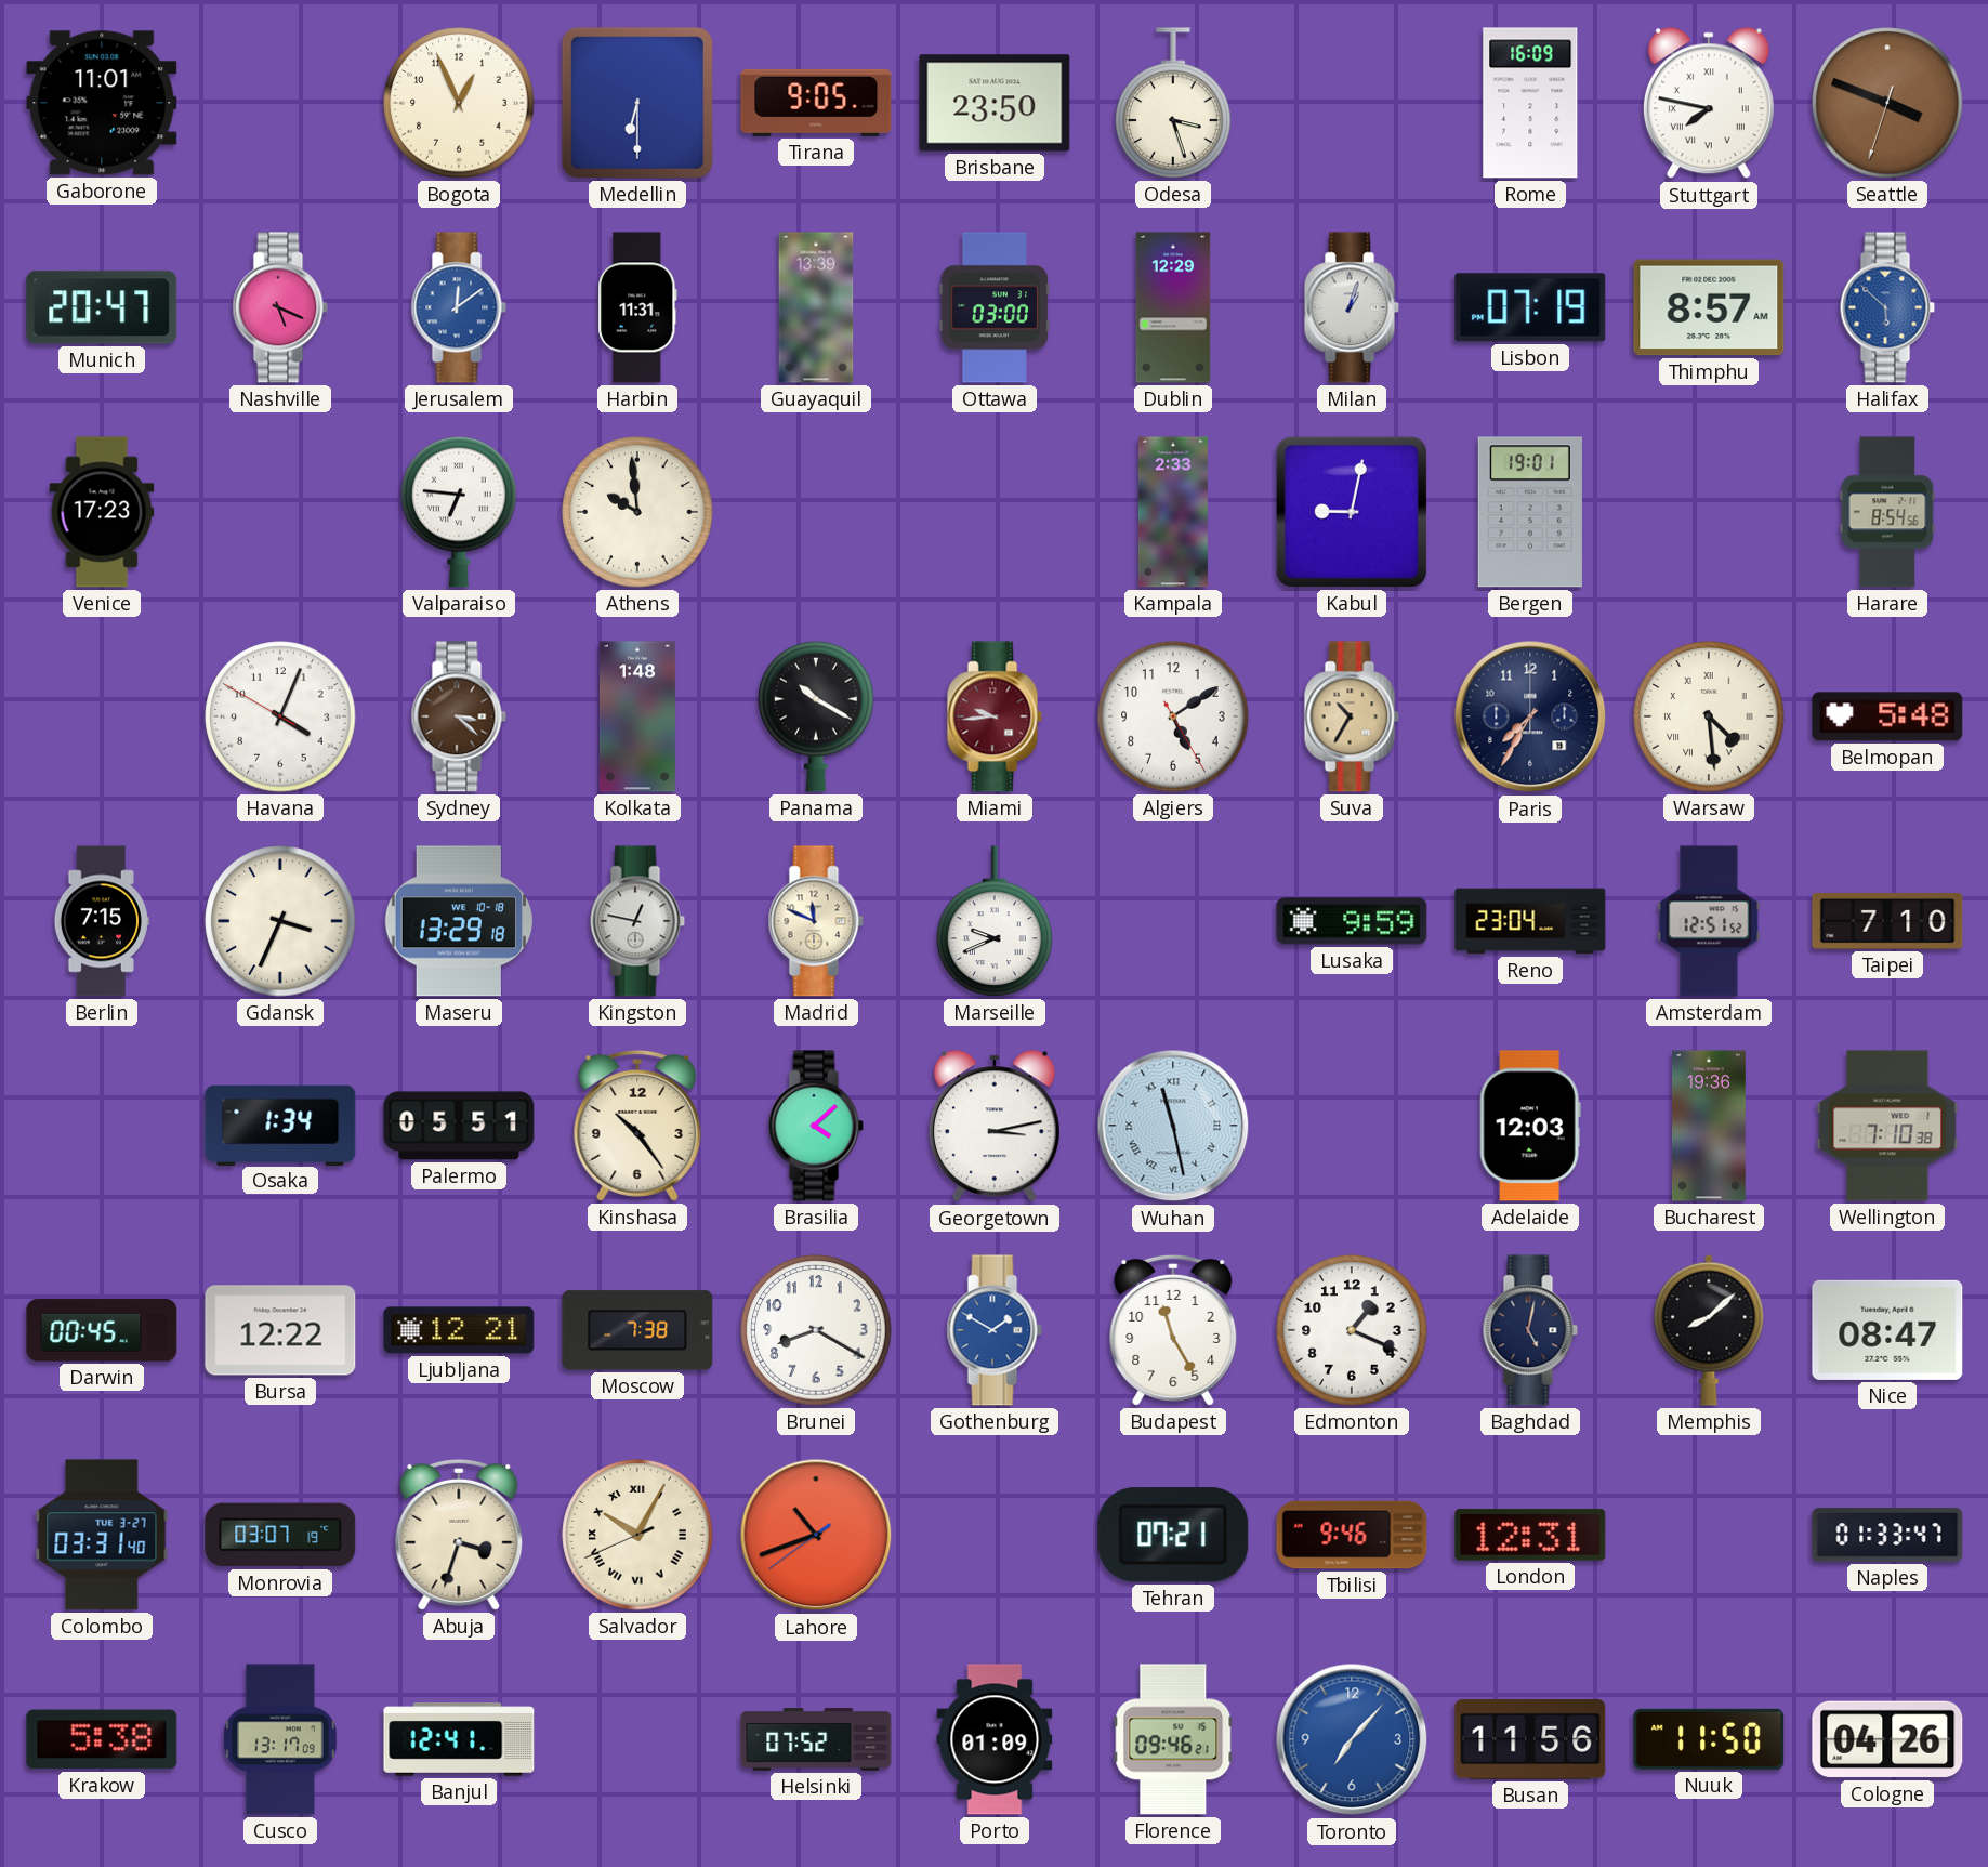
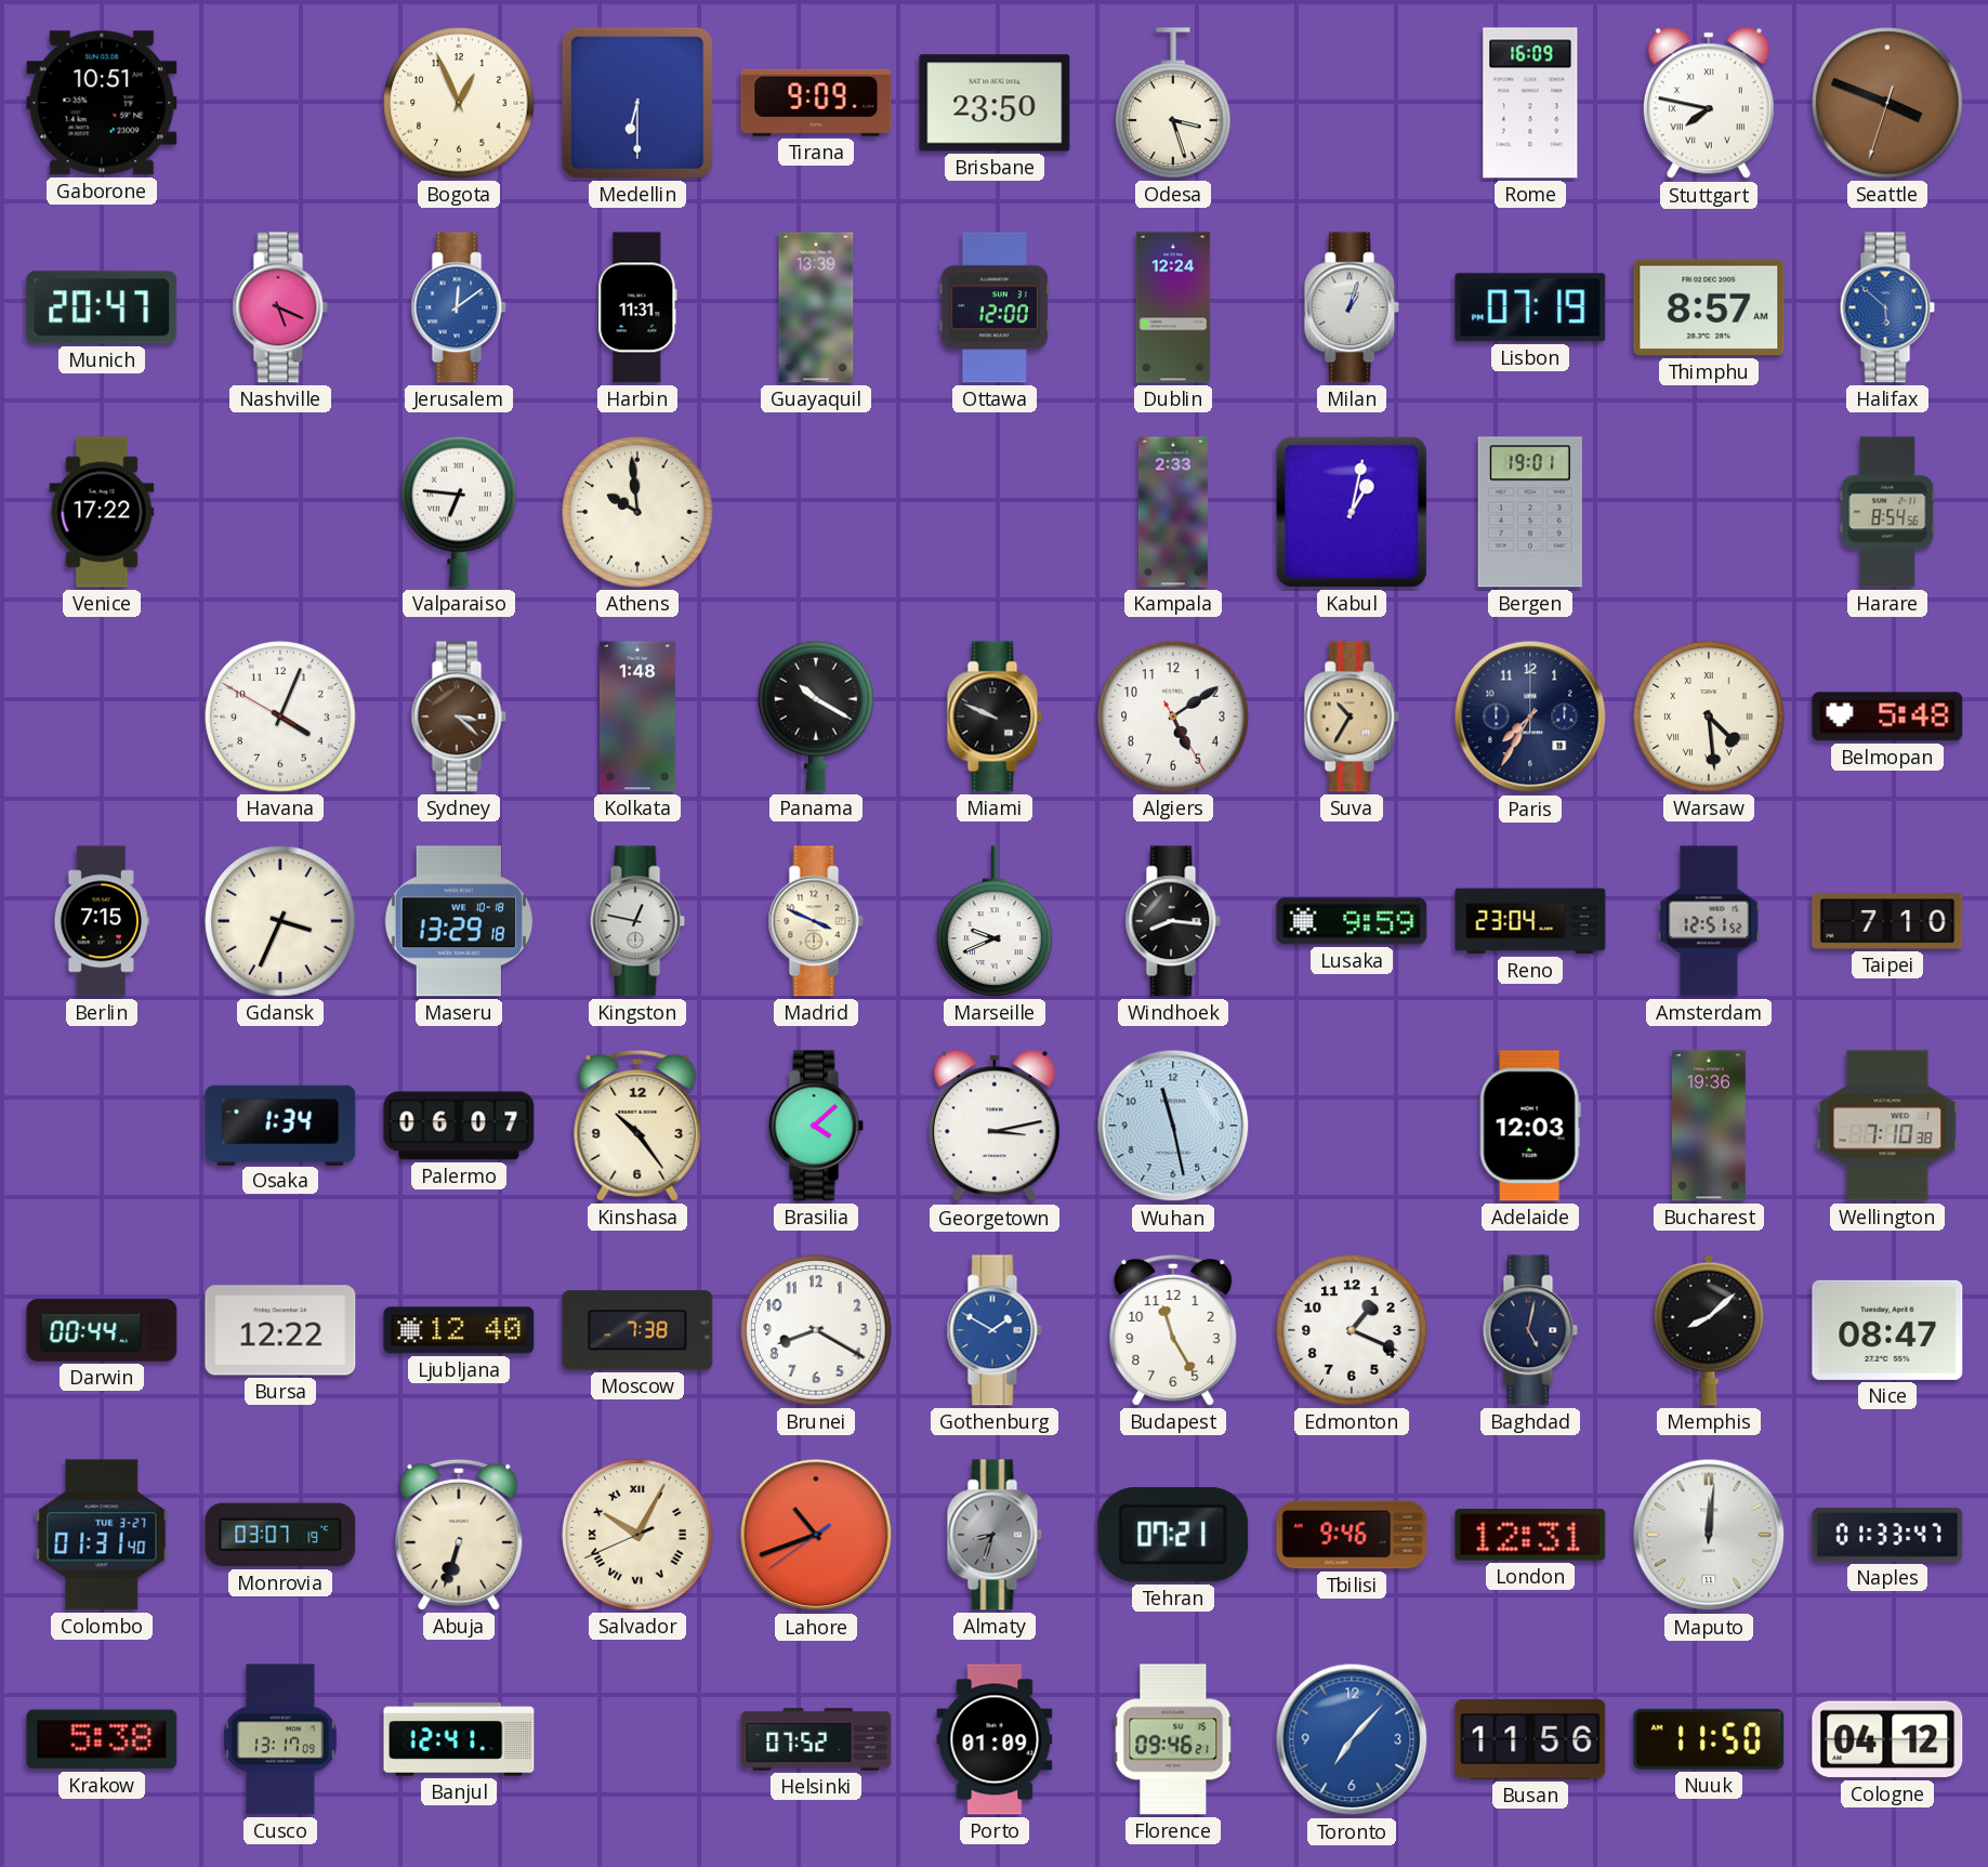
Gaborone: 11:01 -> 10:51 (102, 103)
Tirana: 9:05 -> 9:09 (816, 103)
Ottawa: 03:00 -> 12:00 (995, 307)
Dublin: 12:29 -> 12:24 (1173, 307)
Venice: 17:23 -> 17:22 (102, 512)
Kabul: 9:02 -> 1:02 (1352, 512)
Miami: 9:44 -> 9:49 (995, 716)
Miami dial: burgundy -> black (995, 716)
Madrid: 11:49 -> 3:49 (816, 921)
Windhoek: none -> 8:16 (1173, 921)
Palermo: 05:51 -> 06:07 (459, 1126)
Wuhan numerals: Roman -> Arabic (1173, 1126)
Darwin: 00:45 -> 00:44 (102, 1330)
Ljubljana: 12:21 -> 12:40 (459, 1330)
Colombo: 03:31 -> 01:31 (102, 1535)
Abuja: 3:33 -> 6:33 (459, 1535)
Almaty: none -> 8:33 (995, 1535)
Maputo: none -> 12:01 (1709, 1535)
Cologne: 04:26 -> 04:12 (1887, 1739)
